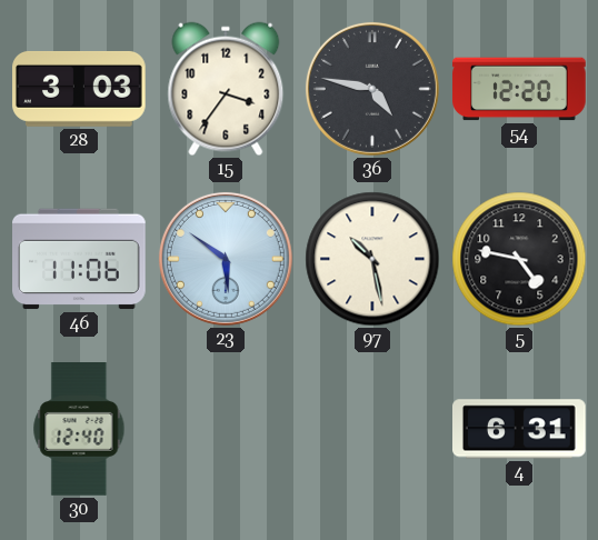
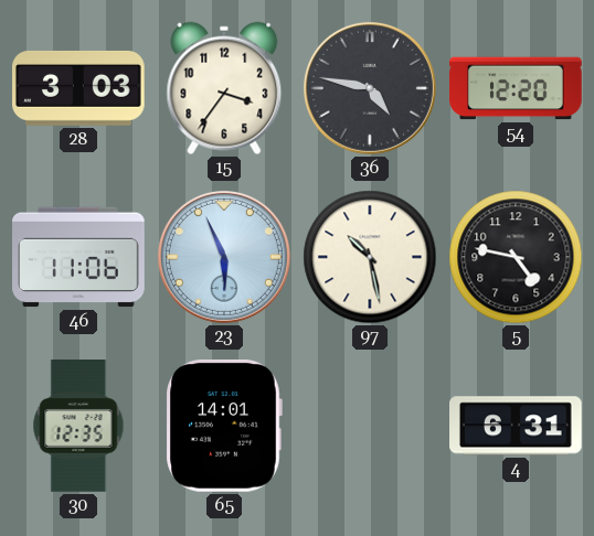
23: 5:51 -> 5:56 (224, 257)
30: 12:40 -> 12:35 (78, 426)
65: none -> 14:01 (224, 426)
